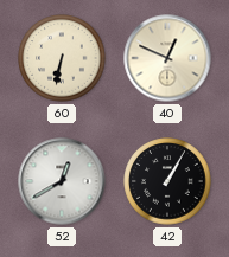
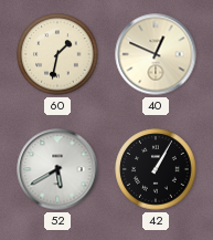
60: 6:32 -> 1:32 (57, 54)
52: 12:40 -> 5:40 (57, 169)
